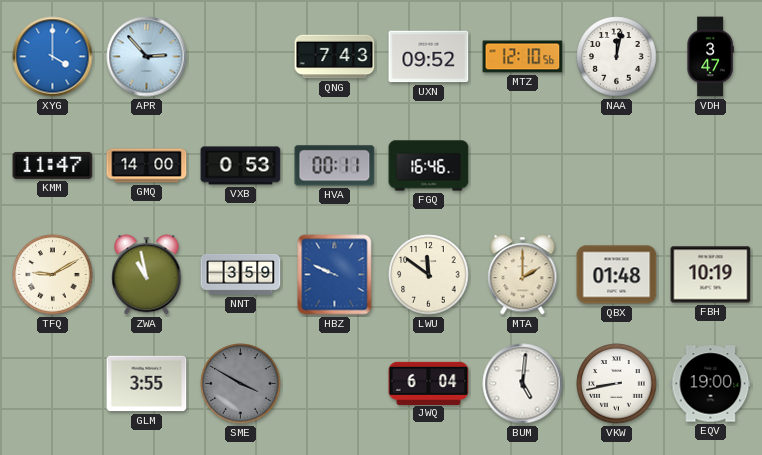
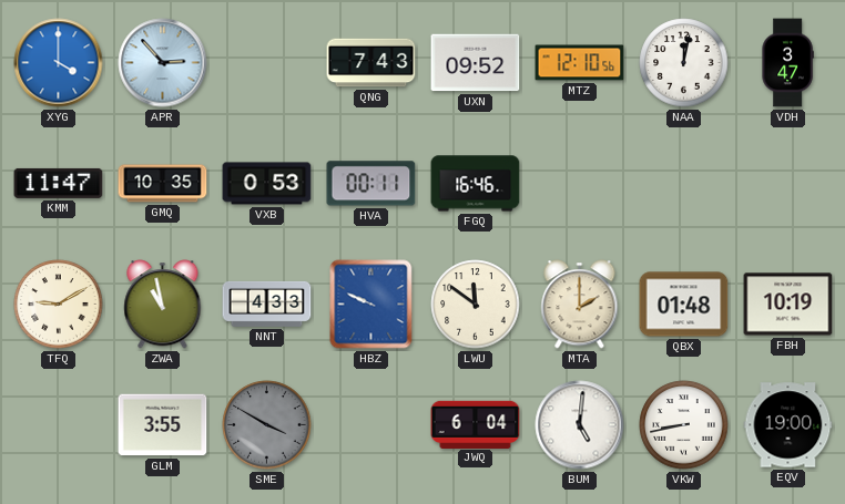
GMQ: 14:00 -> 10:35 (163, 184)
NNT: 3:59 -> 4:33 (267, 304)
